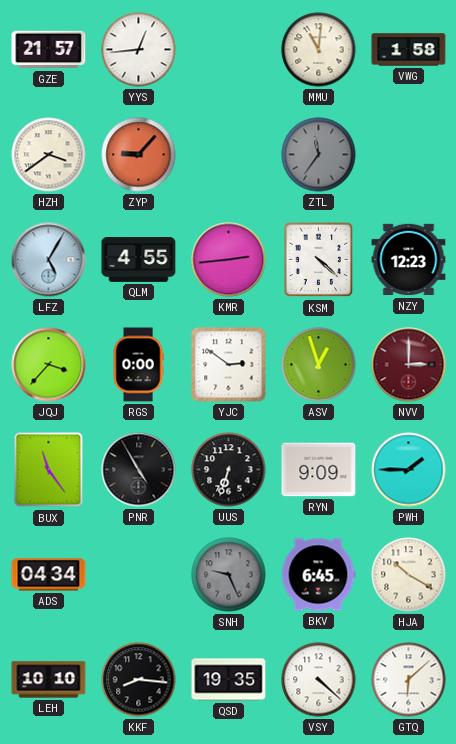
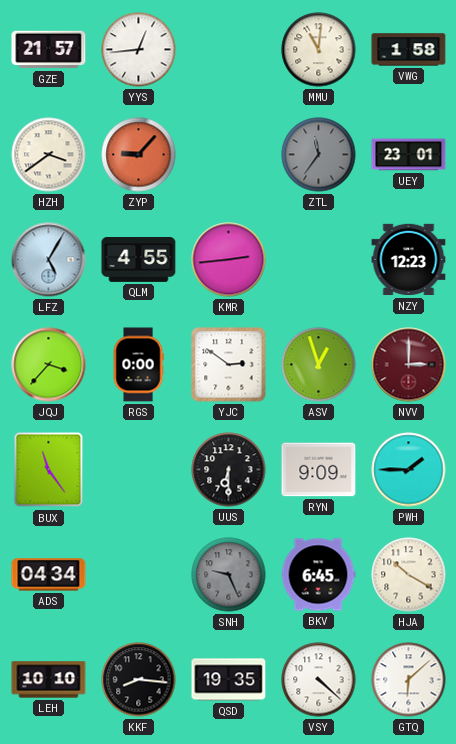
UEY: none -> 23:01 (409, 155)
KSM: 4:22 -> none (319, 260)
PNR: 4:55 -> none (139, 470)
UUS: 6:33 -> 6:30 (229, 470)
